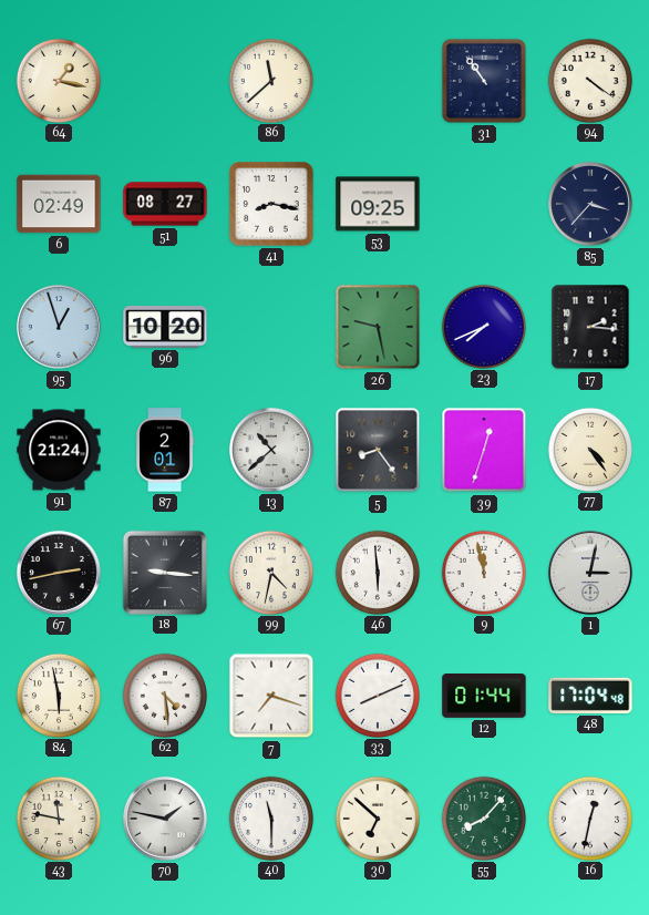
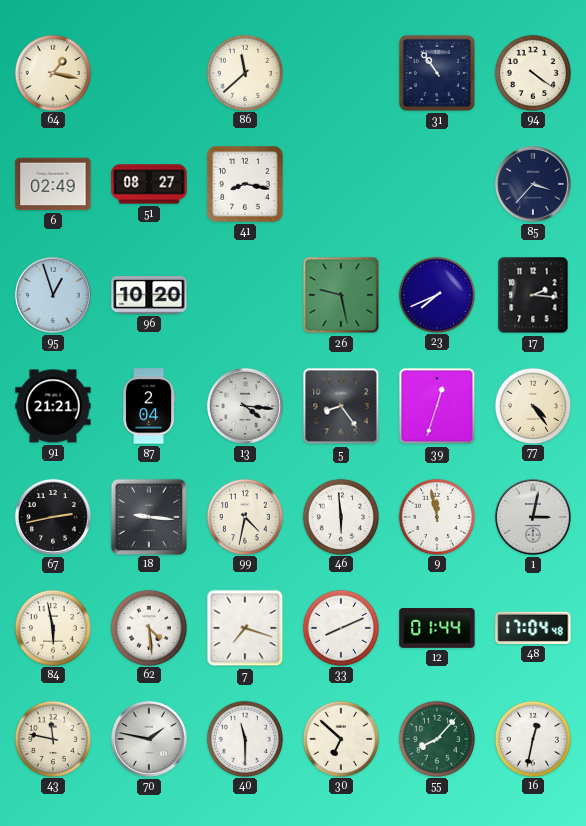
53: 09:25 -> none (378, 204)
91: 21:24 -> 21:21 (53, 406)
87: 2:01 -> 2:04 (149, 406)
13: 10:38 -> 4:16 (245, 406)
